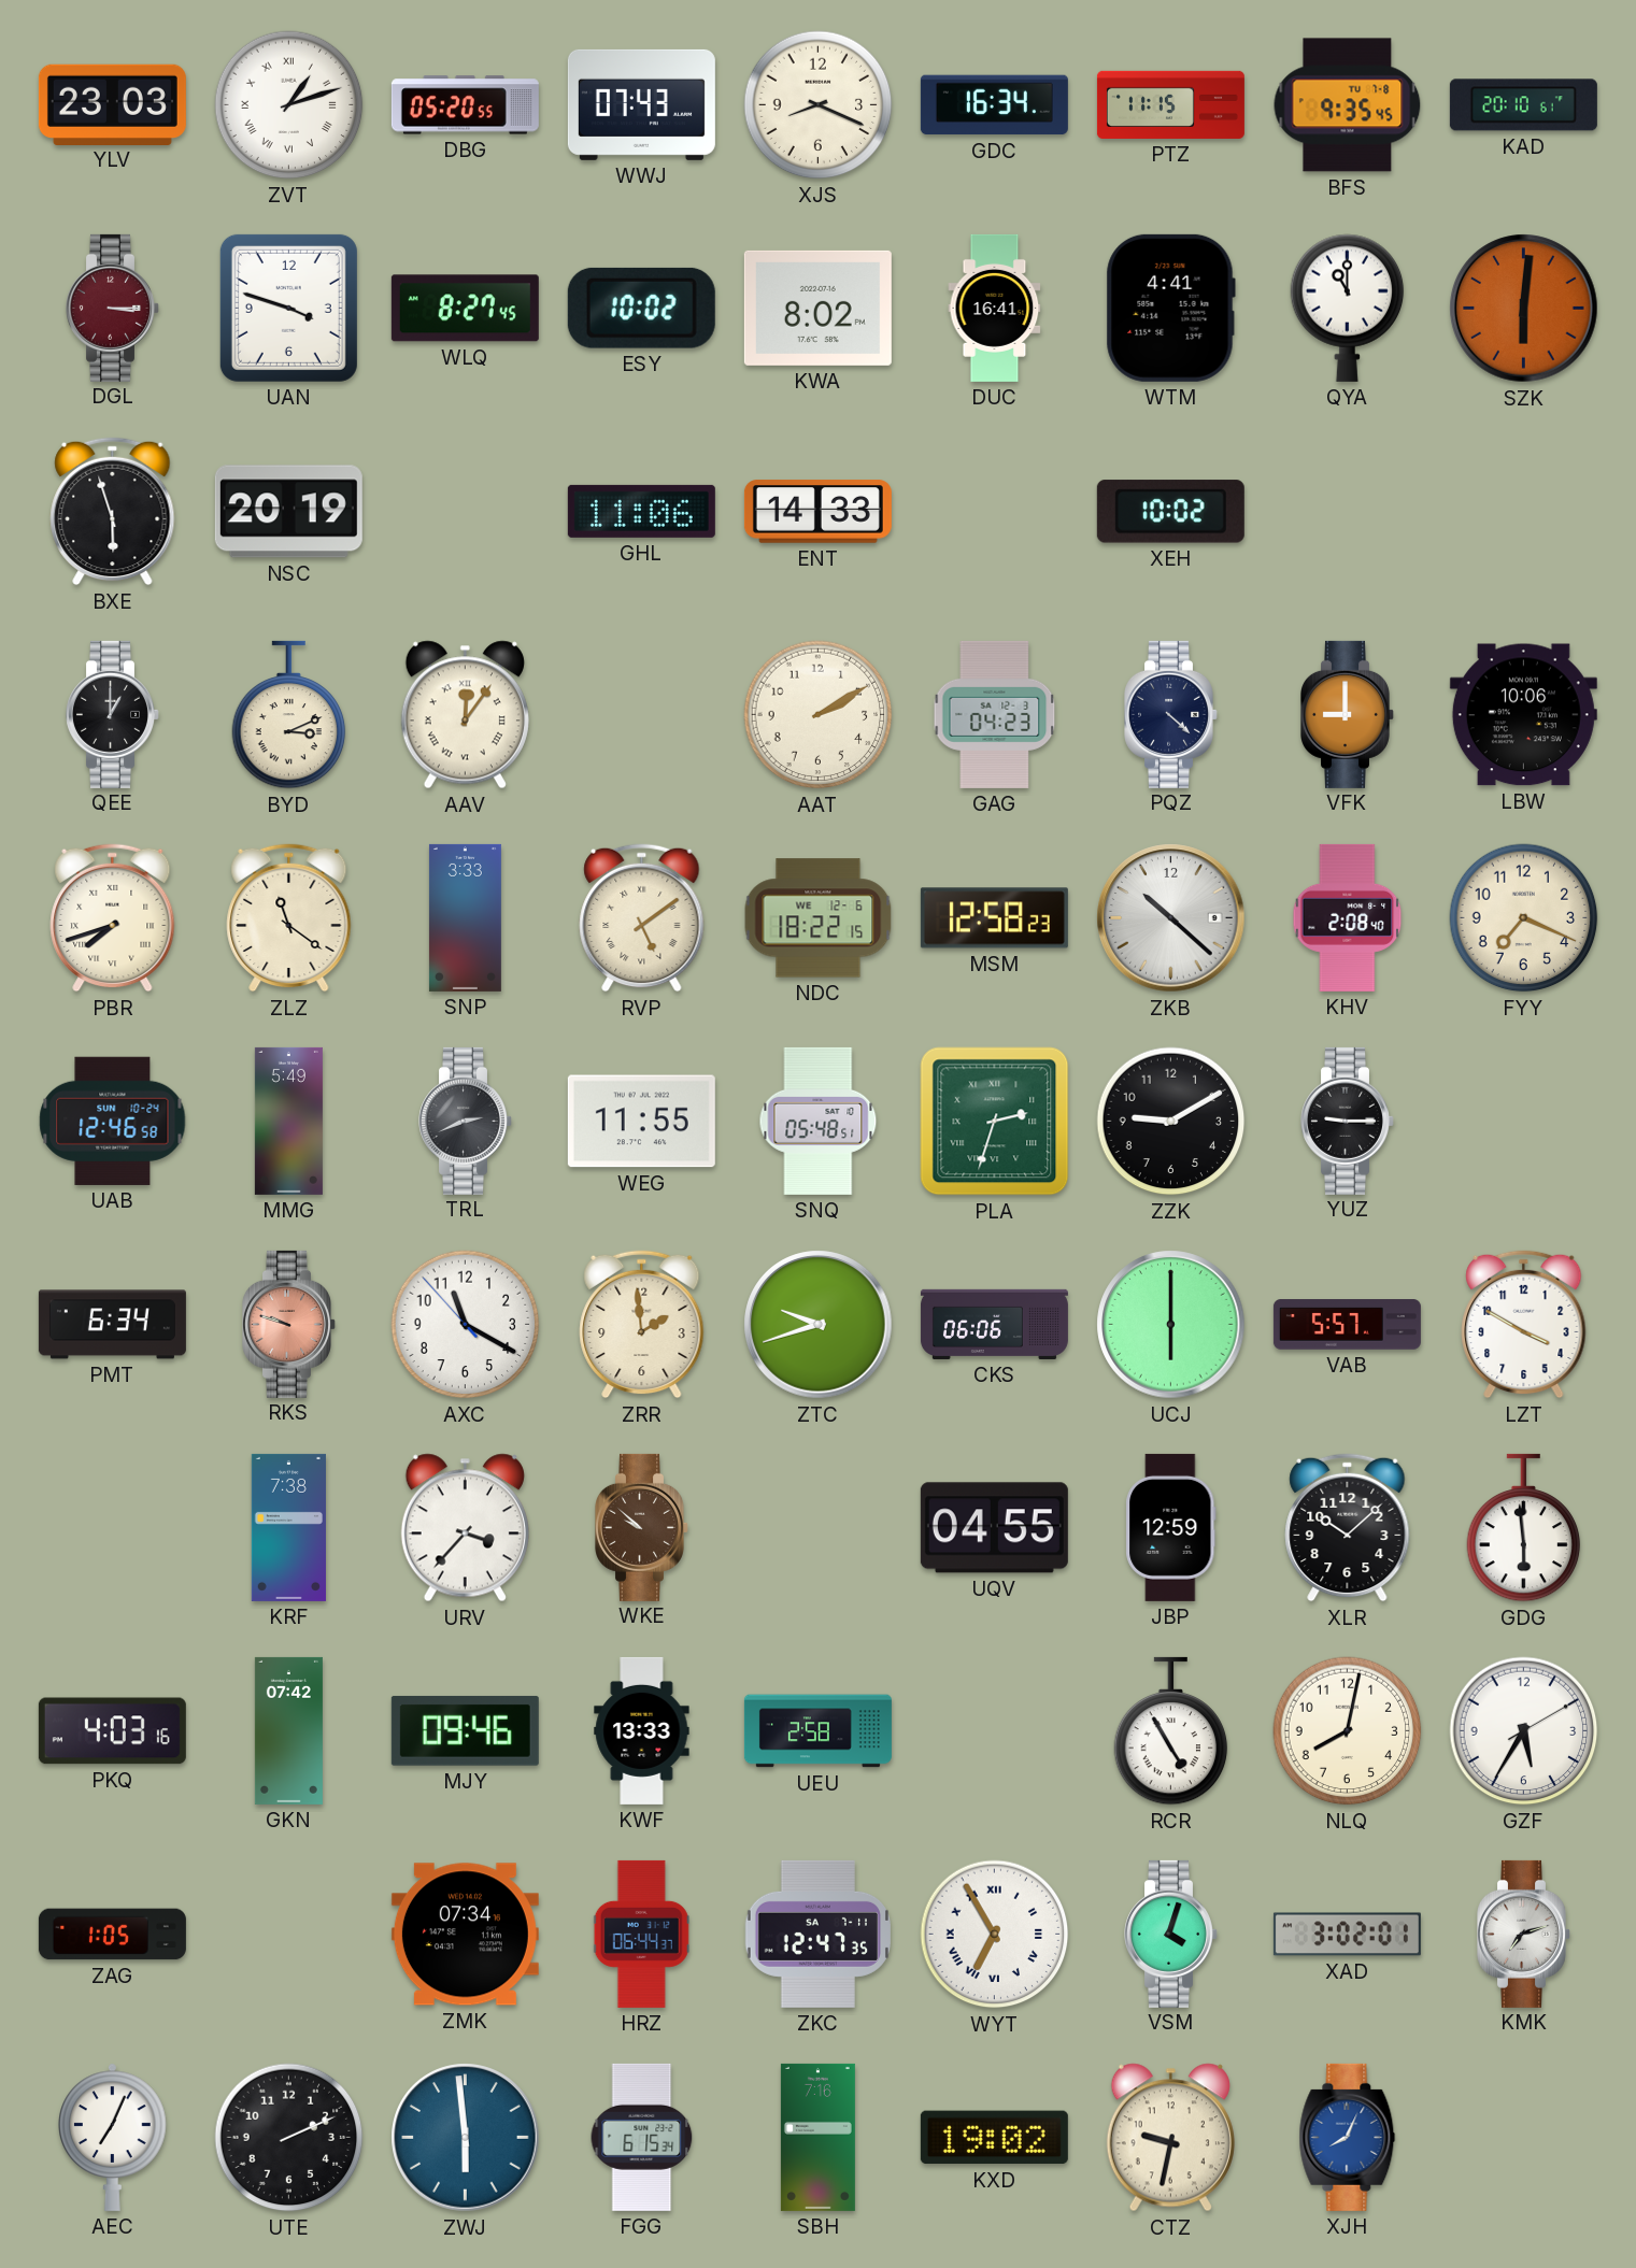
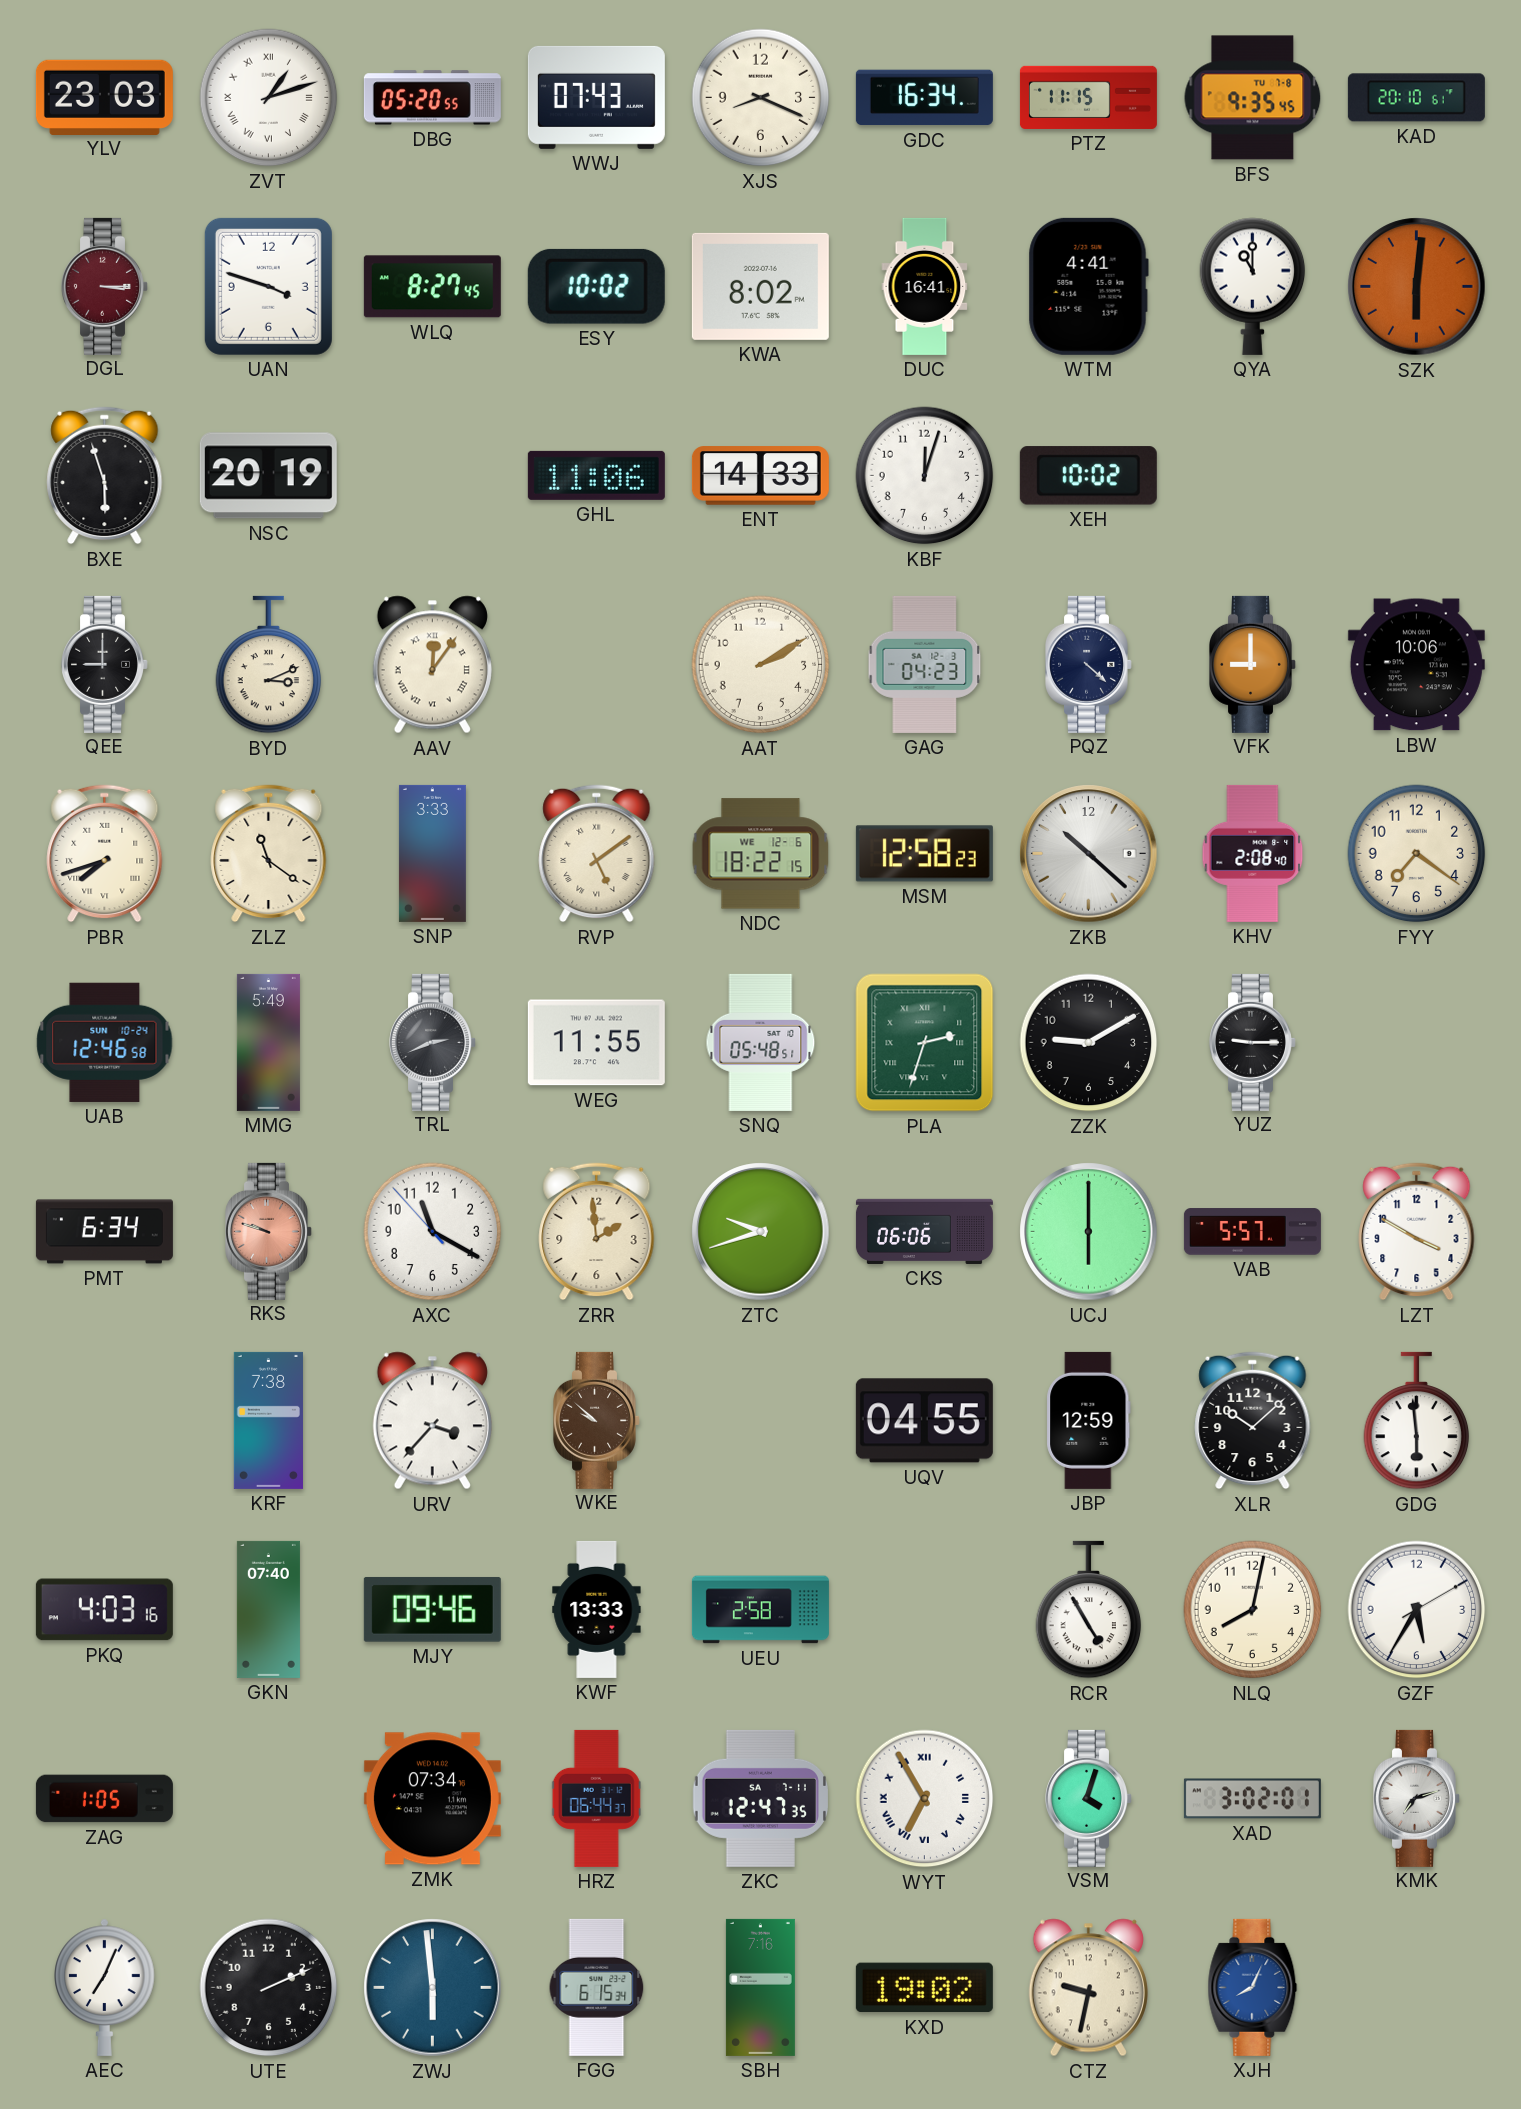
KBF: none -> 12:03 (925, 476)
QEE: 1:00 -> 9:00 (105, 664)
FYY: 7:19 -> 7:21 (1417, 854)
GKN: 07:42 -> 07:40 (268, 1609)
